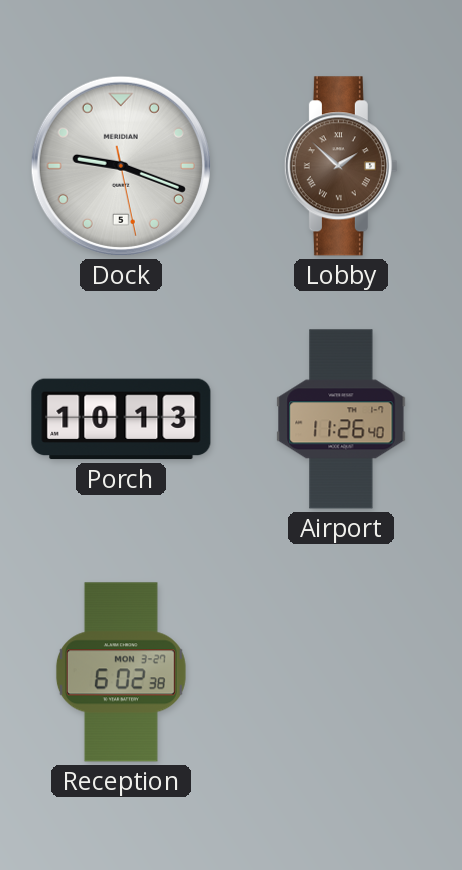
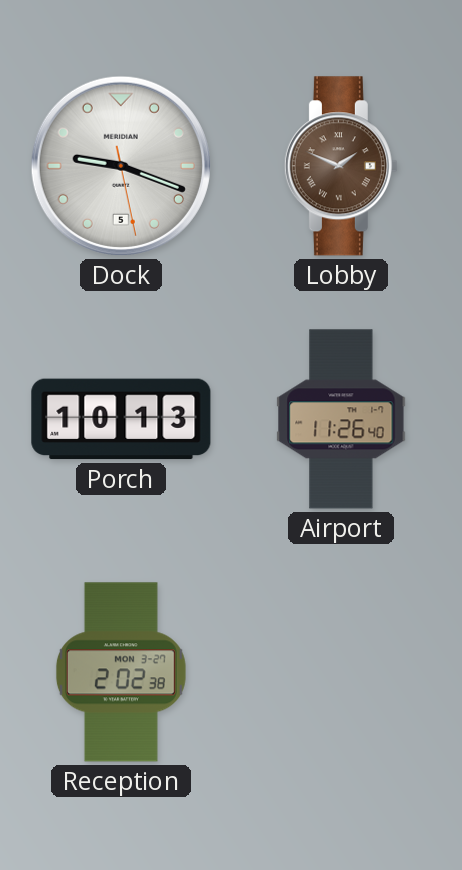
Lobby: 1:52 -> 1:49 (341, 166)
Reception: 6:02 -> 2:02 (121, 672)
